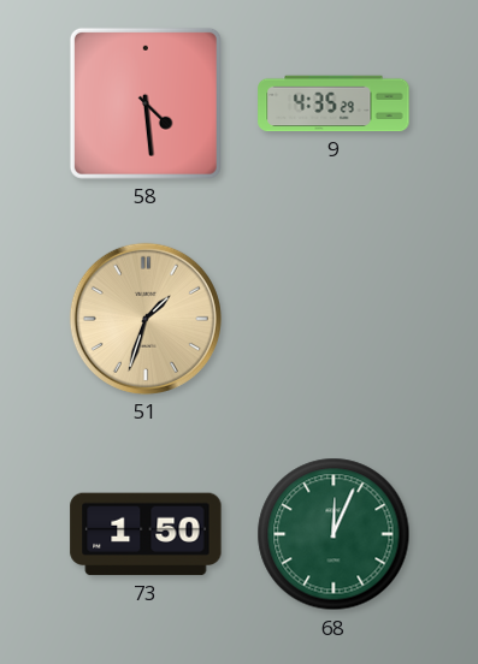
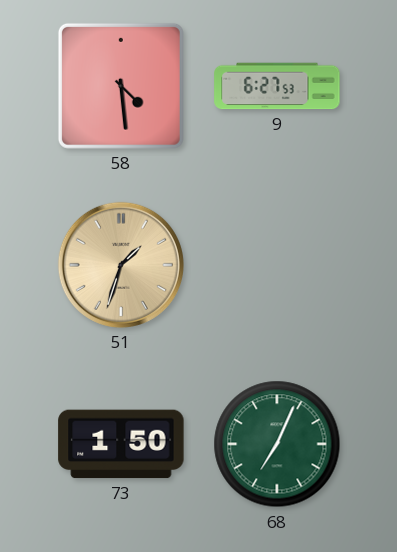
9: 4:35 -> 6:27 (277, 86)
68: 12:04 -> 7:04 (277, 444)
